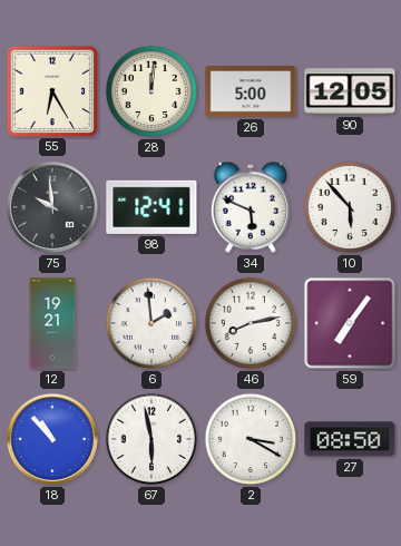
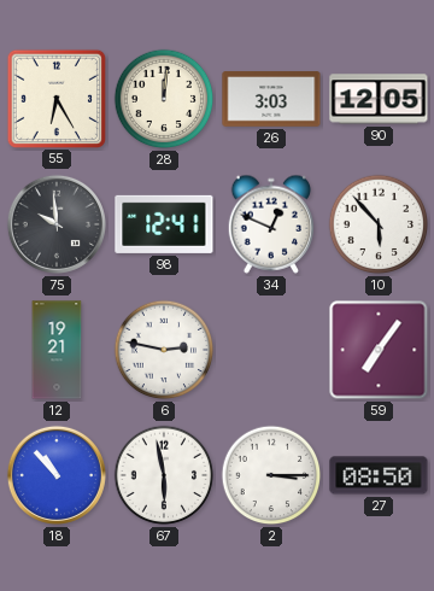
26: 5:00 -> 3:03 (271, 99)
34: 5:49 -> 12:49 (270, 224)
6: 1:59 -> 2:47 (164, 350)
46: 8:13 -> none (251, 323)
2: 3:20 -> 3:15 (271, 475)
